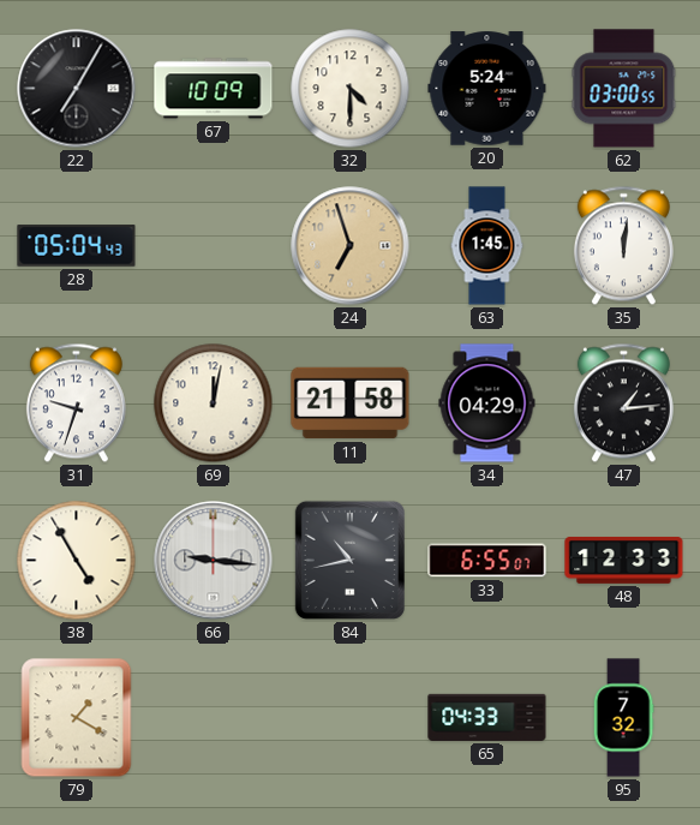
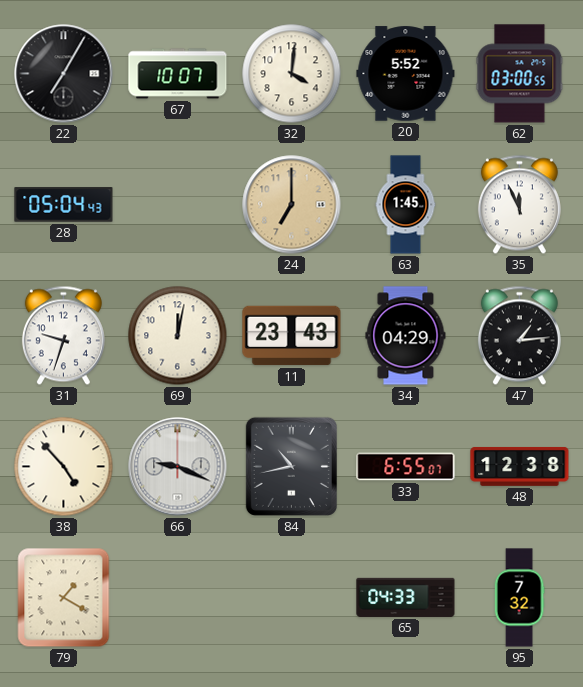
67: 10:09 -> 10:07 (178, 74)
32: 4:30 -> 4:01 (292, 74)
20: 5:24 -> 5:52 (406, 74)
24: 6:57 -> 7:00 (292, 205)
35: 12:01 -> 11:56 (519, 205)
11: 21:58 -> 23:43 (292, 336)
38: 4:55 -> 4:53 (64, 467)
66: 9:16 -> 9:19 (178, 467)
48: 12:33 -> 12:38 (520, 466)
